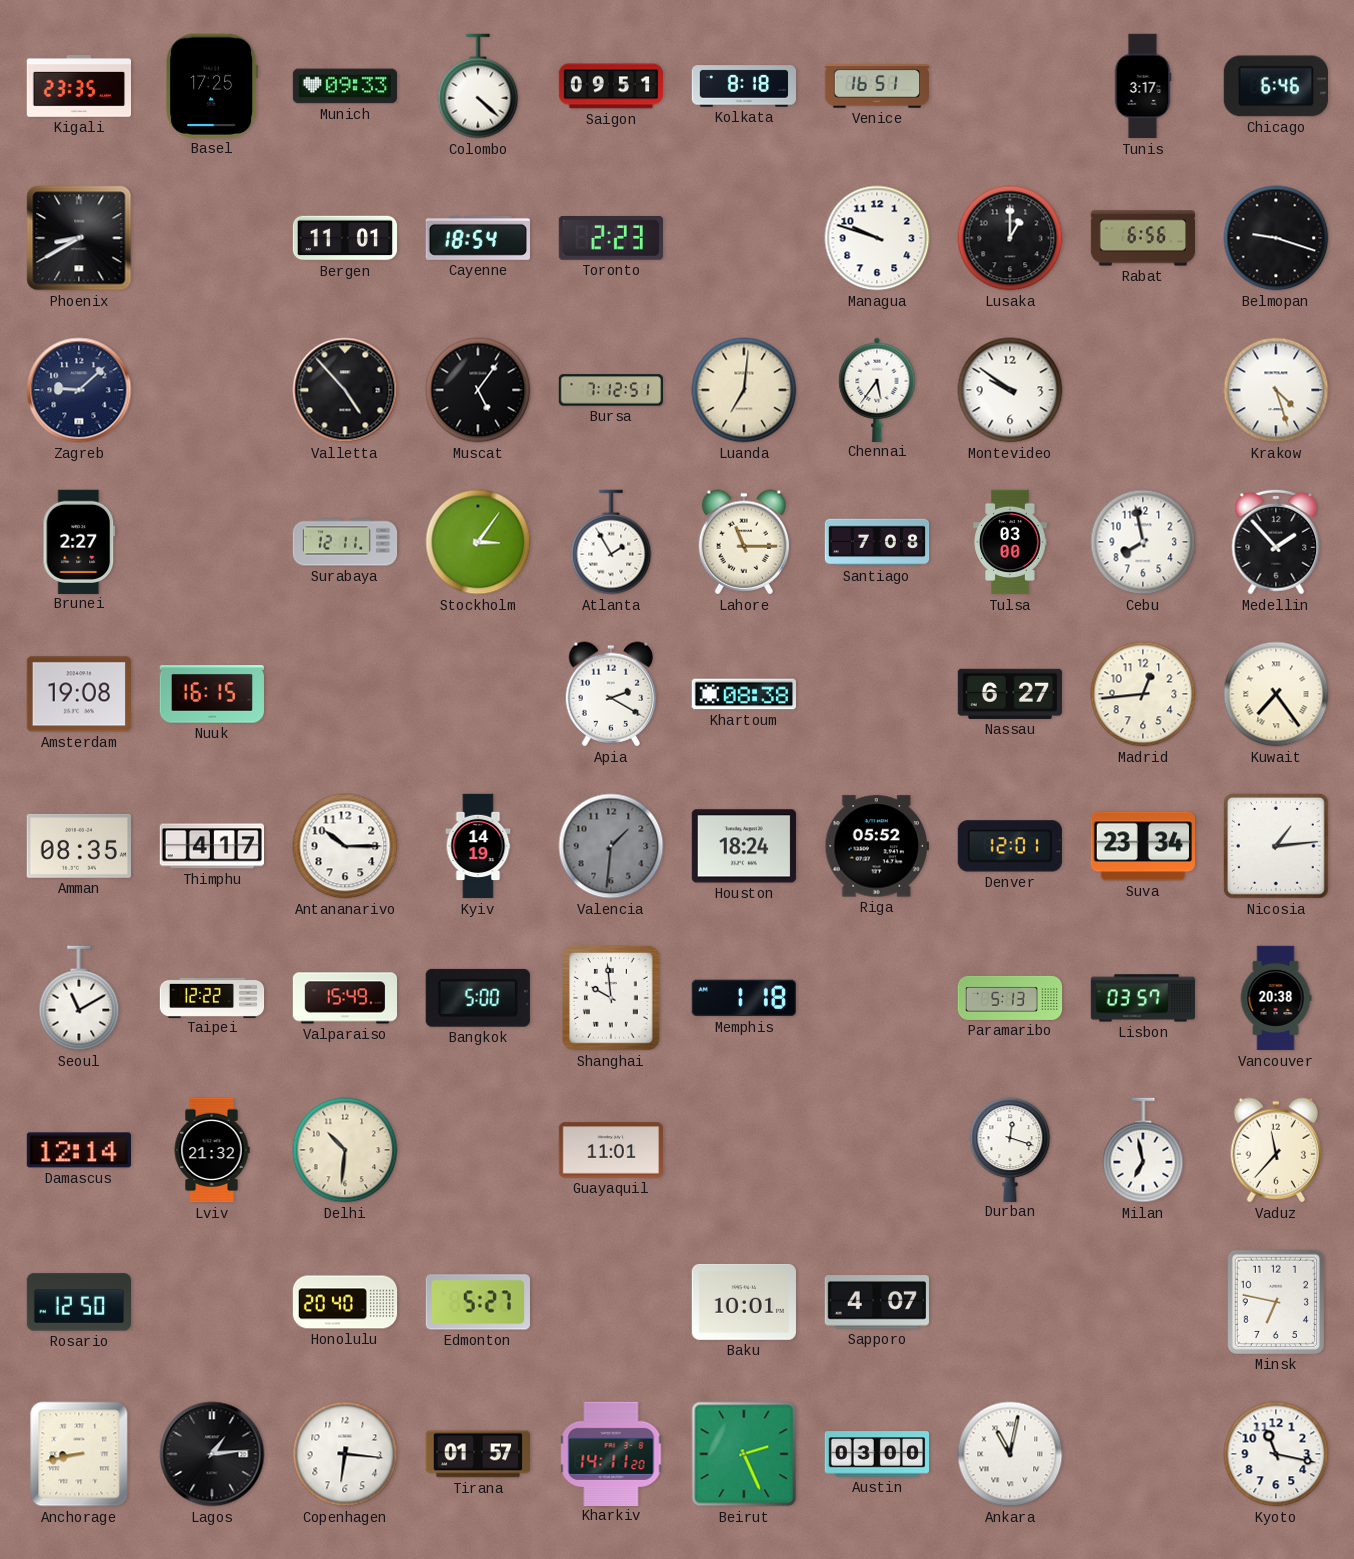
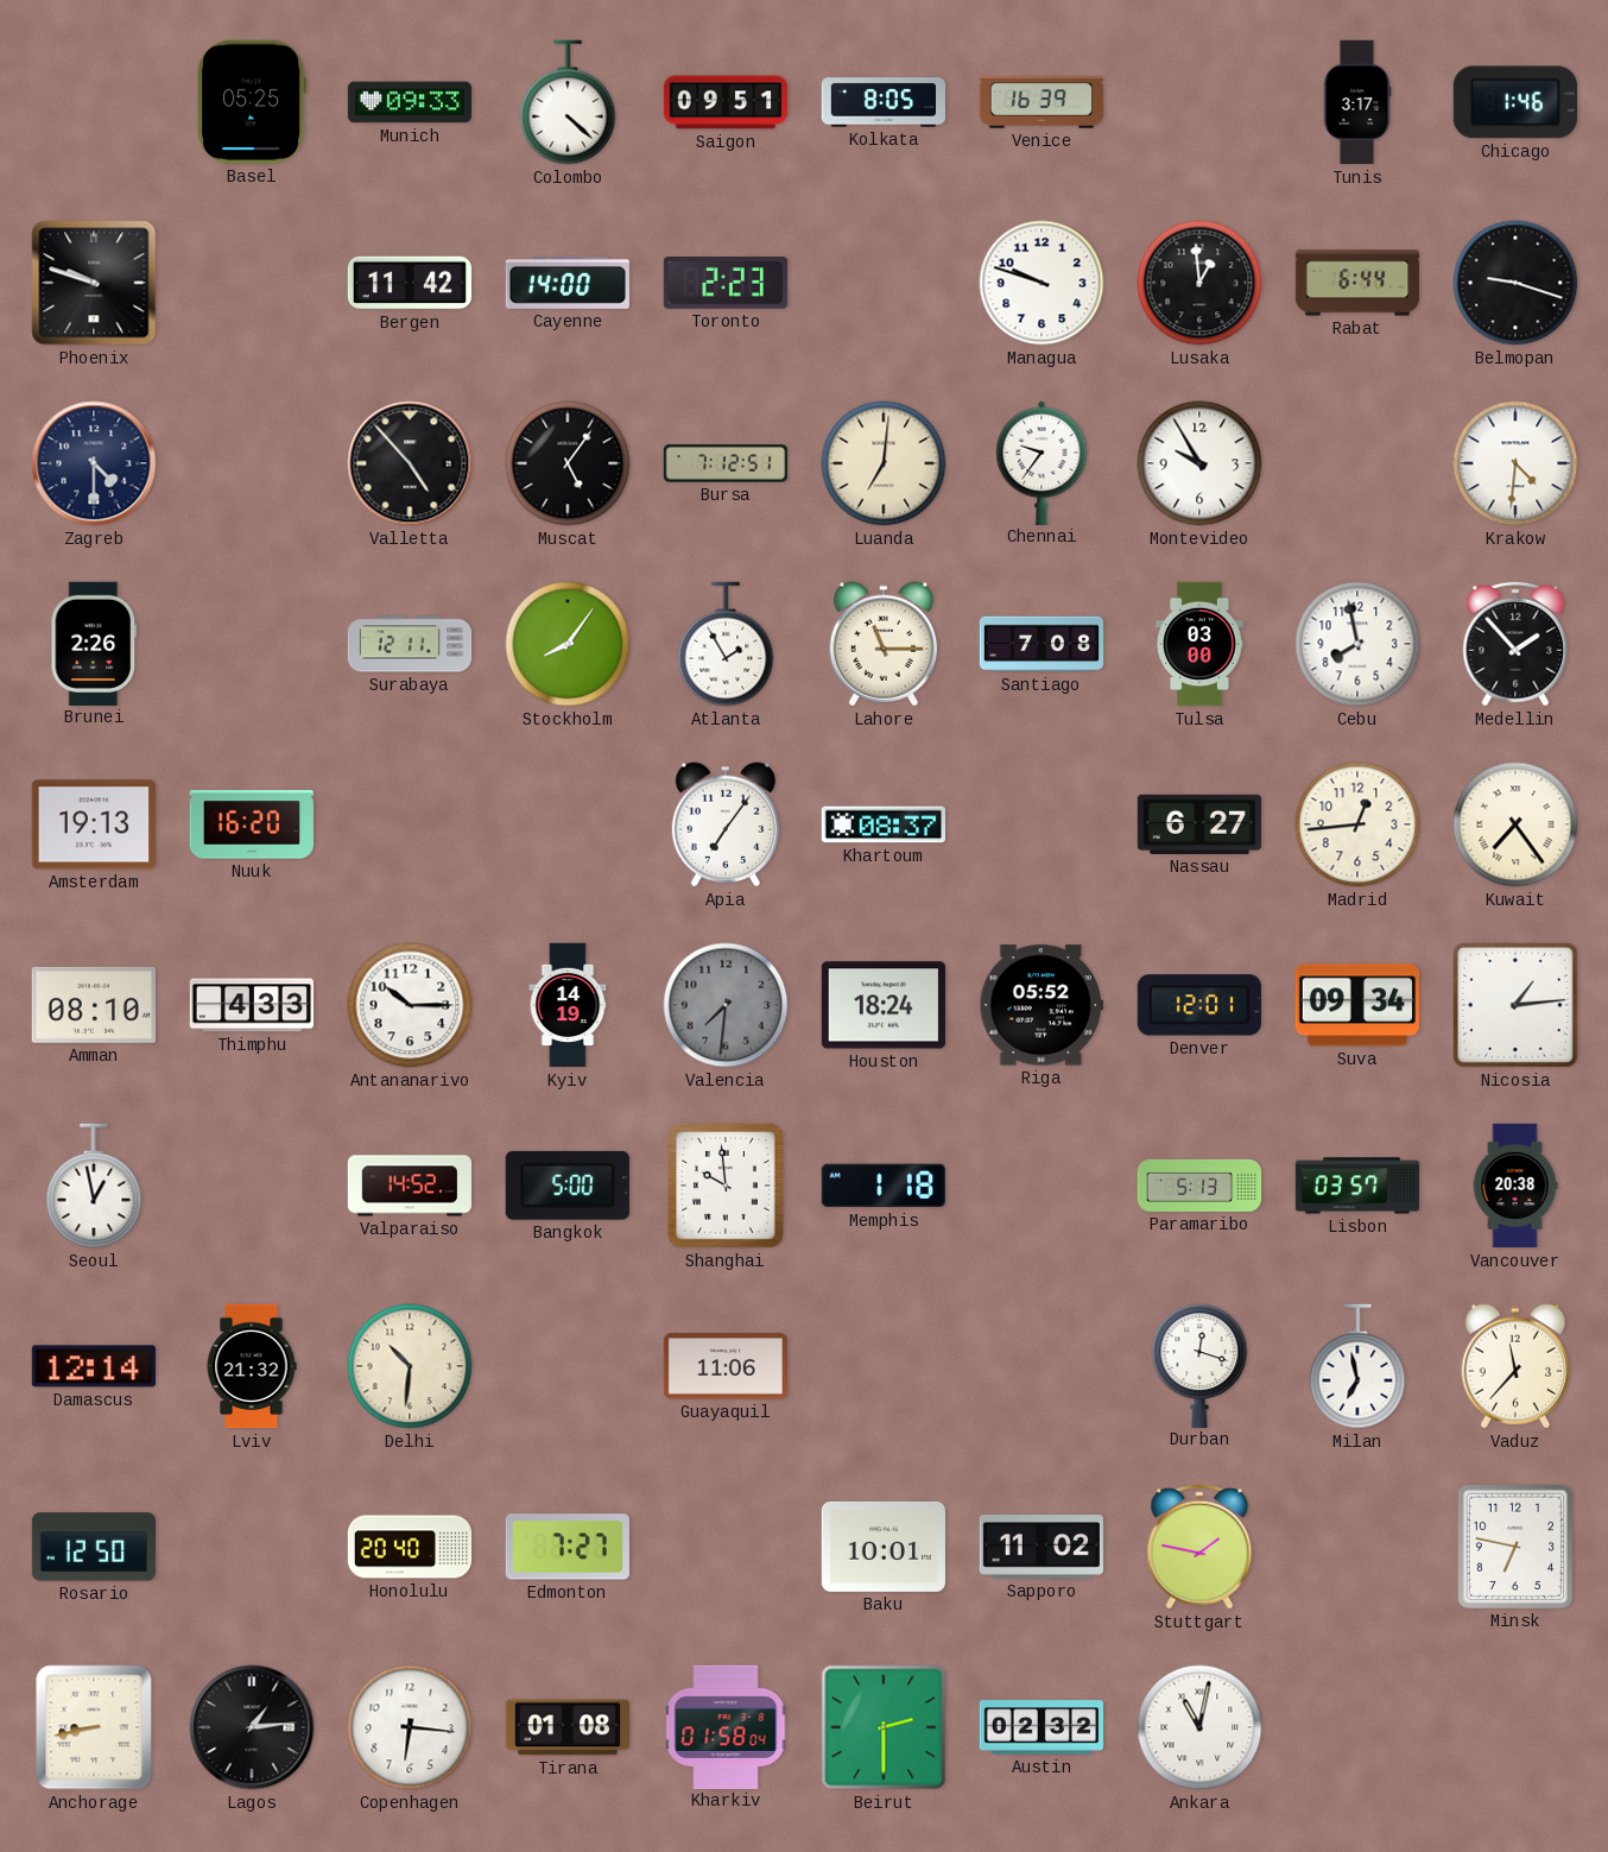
Kigali: 23:35 -> none (78, 87)
Basel: 17:25 -> 05:25 (252, 102)
Kolkata: 8:18 -> 8:05 (882, 102)
Venice: 16:51 -> 16:39 (1042, 102)
Chicago: 6:46 -> 1:46 (1515, 102)
Phoenix: 8:40 -> 9:48 (94, 283)
Bergen: 11:01 -> 11:42 (410, 283)
Cayenne: 18:54 -> 14:00 (568, 283)
Lusaka: 1:00 -> 12:59 (1199, 283)
Rabat: 6:56 -> 6:44 (1357, 283)
Zagreb: 9:08 -> 4:30 (94, 463)
Chennai: 5:36 -> 9:36 (1042, 462)
Montevideo: 9:51 -> 9:55 (1199, 463)
Krakow: 4:27 -> 4:31 (1515, 463)
Brunei: 2:27 -> 2:26 (94, 643)
Stockholm: 3:06 -> 8:06 (568, 644)
Amsterdam: 19:08 -> 19:13 (94, 824)
Nuuk: 16:15 -> 16:20 (252, 824)
Apia: 2:20 -> 7:06 (726, 824)
Khartoum: 08:38 -> 08:37 (882, 824)
Amman: 08:35 -> 08:10 (94, 1005)
Thimphu: 4:17 -> 4:33 (251, 1005)
Valencia: 1:31 -> 7:31 (726, 1005)
Suva: 23:34 -> 09:34 (1356, 1005)
Seoul: 11:10 -> 12:58 (94, 1186)
Taipei: 12:22 -> none (212, 997)
Valparaiso: 15:49 -> 14:52 (410, 1186)
Guayaquil: 11:01 -> 11:06 (724, 1366)
Edmonton: 5:27 -> 7:27 (568, 1547)
Sapporo: 4:07 -> 11:02 (1042, 1547)
Stuttgart: none -> 1:47 (1199, 1547)
Tirana: 01:57 -> 01:08 (566, 1727)
Kharkiv: 14:11 -> 01:58 (726, 1726)
Beirut: 2:26 -> 2:30 (884, 1727)
Austin: 03:00 -> 02:32 (1040, 1727)
Kyoto: 11:17 -> none (1276, 1454)
